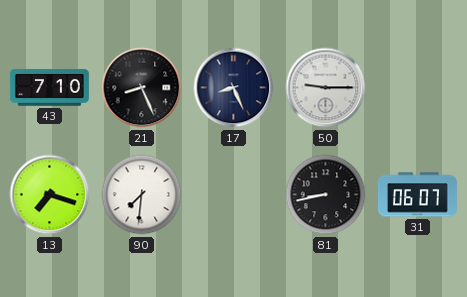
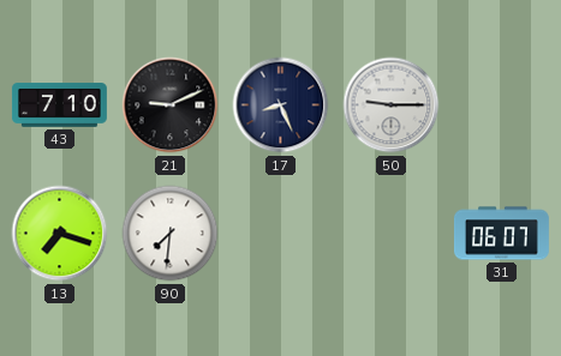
21: 8:26 -> 9:11 (171, 105)
81: 8:43 -> none (326, 195)
